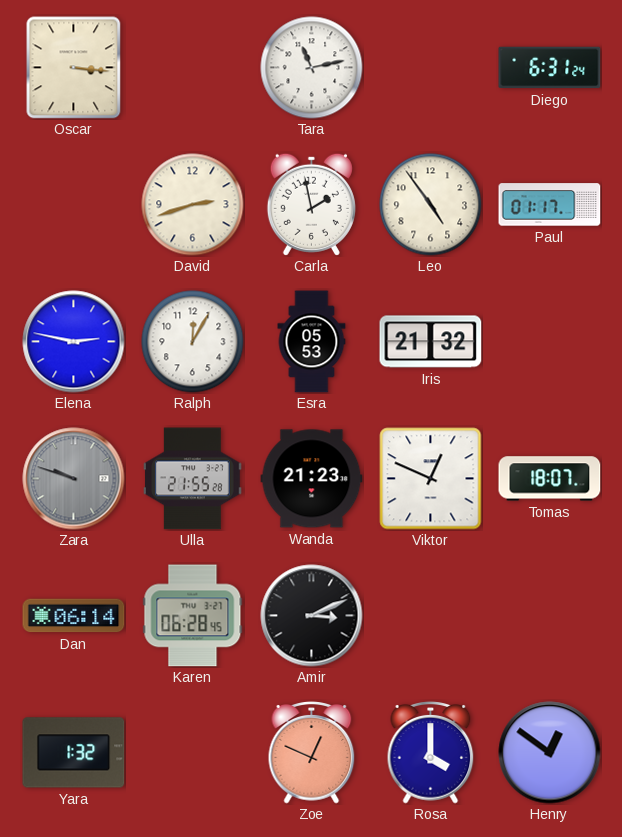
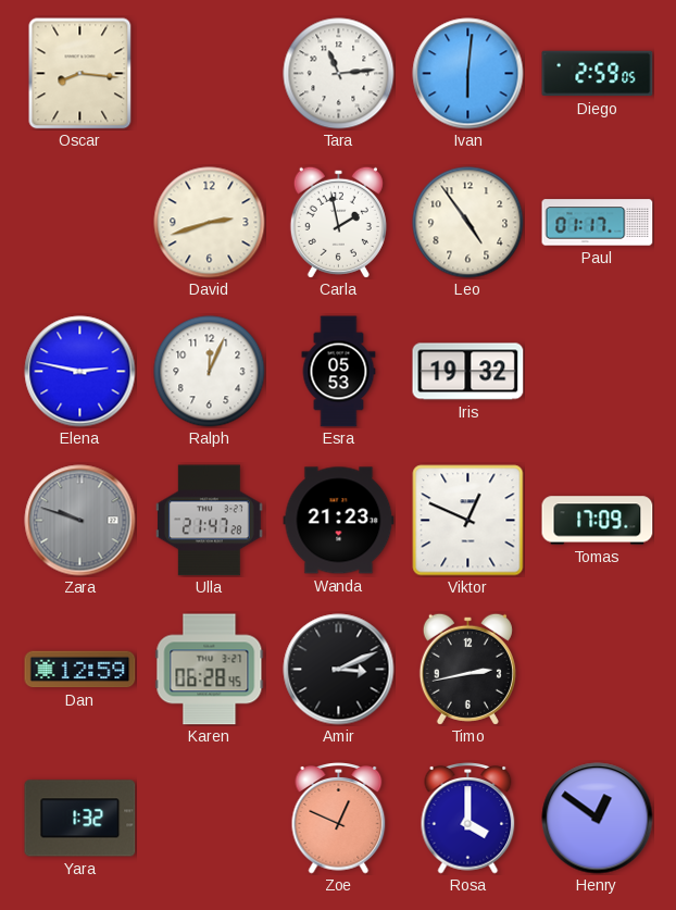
Oscar: 3:16 -> 8:16 (80, 74)
Tara: 11:13 -> 11:14 (339, 74)
Ivan: none -> 6:01 (468, 74)
Diego: 6:31 -> 2:59 (598, 74)
Ralph: 12:05 -> 12:04 (210, 372)
Iris: 21:32 -> 19:32 (468, 372)
Ulla: 21:55 -> 21:47 (210, 521)
Tomas: 18:07 -> 17:09 (598, 521)
Dan: 06:14 -> 12:59 (80, 670)
Timo: none -> 2:43 (467, 669)
